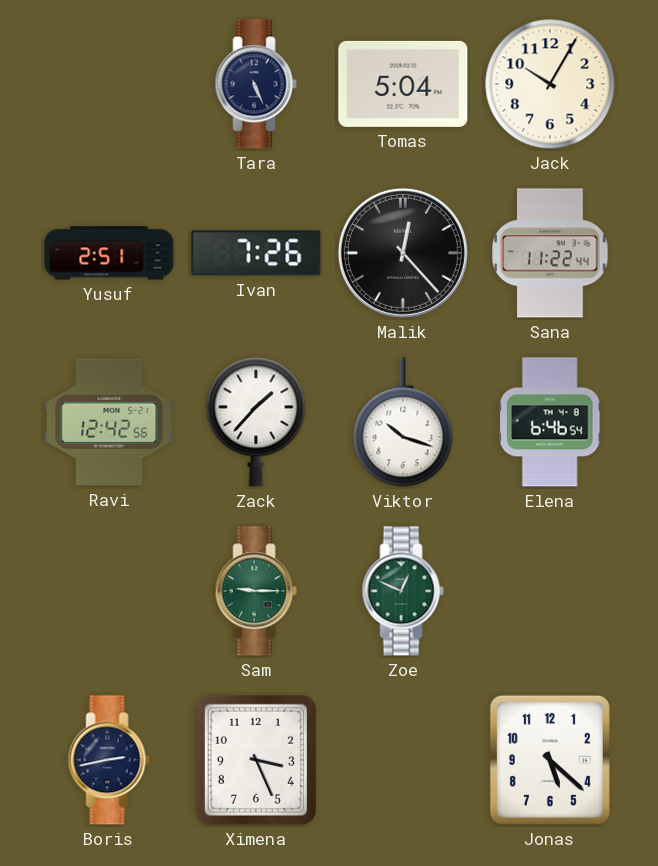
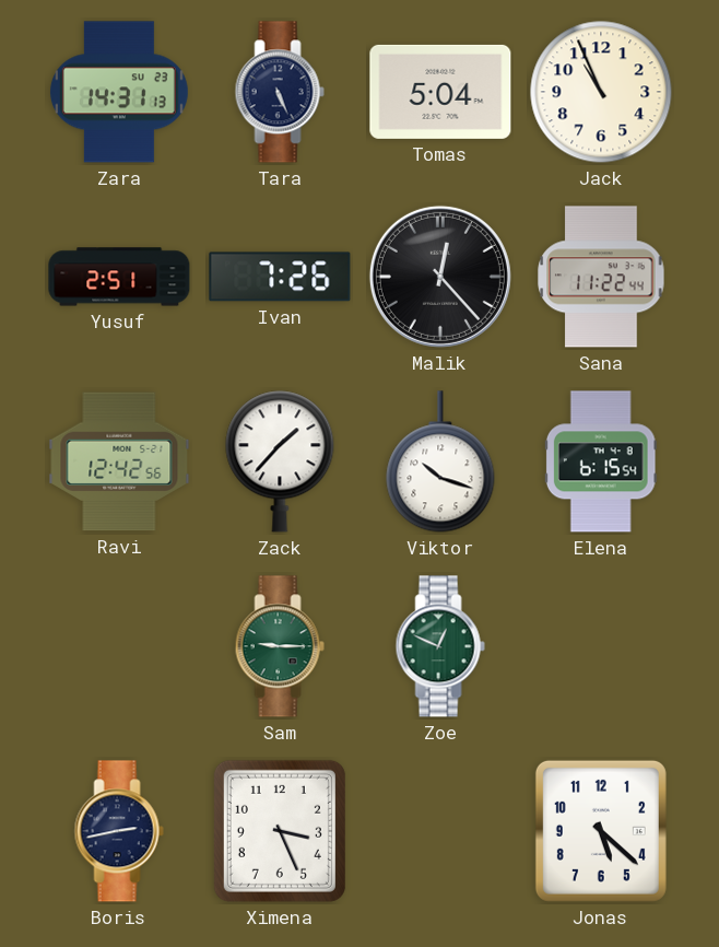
Zara: none -> 14:31 (119, 92)
Jack: 10:05 -> 10:56 (601, 92)
Elena: 6:46 -> 6:15 (601, 461)
